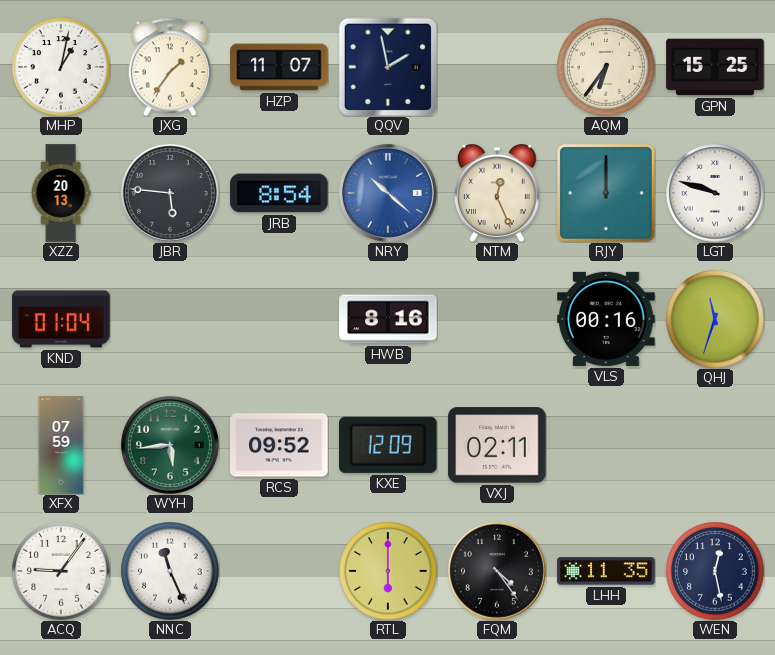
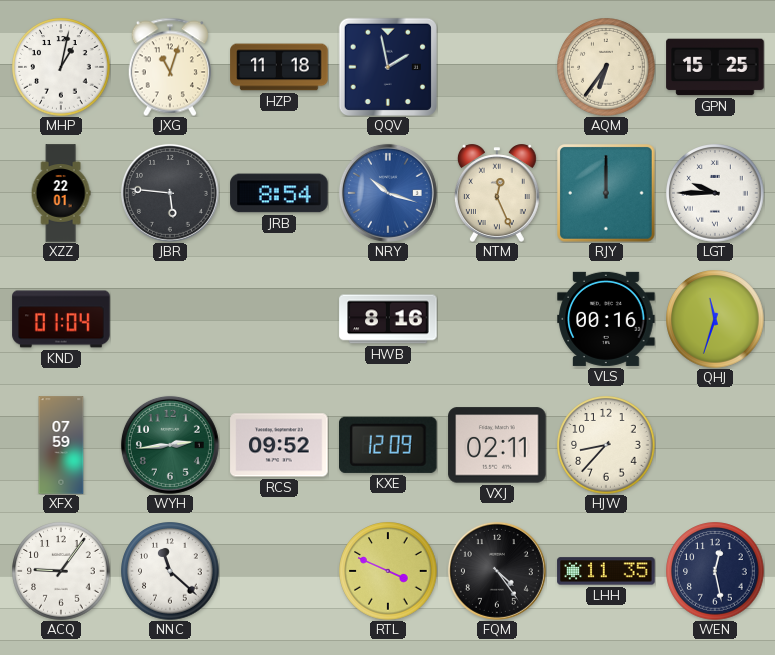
JXG: 1:36 -> 11:03 (169, 67)
HZP: 11:07 -> 11:18 (279, 67)
XZZ: 20:13 -> 22:01 (61, 193)
NRY: 10:22 -> 10:18 (388, 193)
LGT: 9:48 -> 9:45 (715, 193)
WYH: 5:44 -> 2:44 (170, 445)
HJW: none -> 8:37 (606, 445)
NNC: 11:26 -> 11:22 (170, 571)
RTL: 6:00 -> 3:49 (388, 571)
